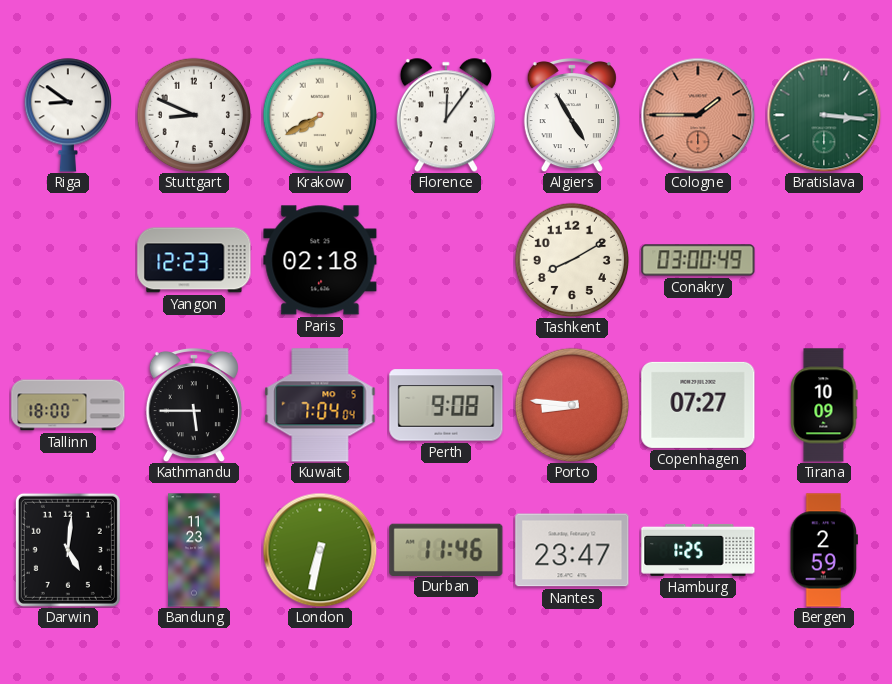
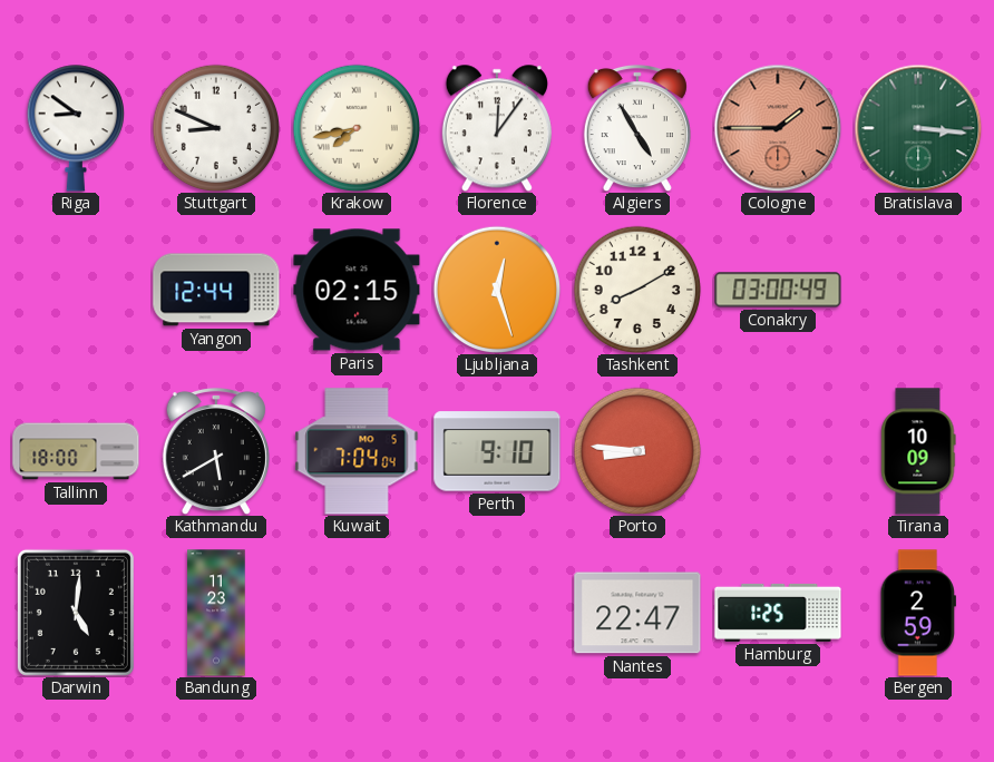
Krakow: 7:40 -> 7:43 (355, 127)
Yangon: 12:23 -> 12:44 (216, 290)
Paris: 02:18 -> 02:15 (357, 290)
Ljubljana: none -> 12:27 (496, 289)
Kathmandu: 5:45 -> 5:40 (216, 451)
Perth: 9:08 -> 9:10 (497, 451)
Copenhagen: 07:27 -> none (698, 405)
London: 6:32 -> none (320, 550)
Durban: 11:46 -> none (446, 549)
Nantes: 23:47 -> 22:47 (637, 613)
